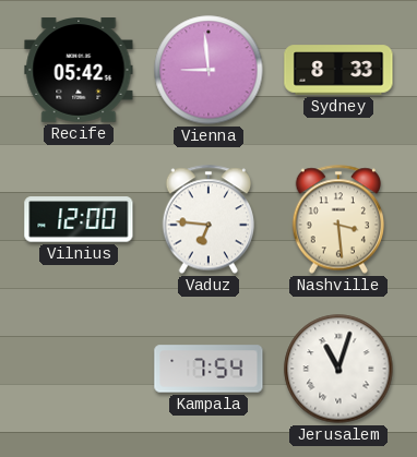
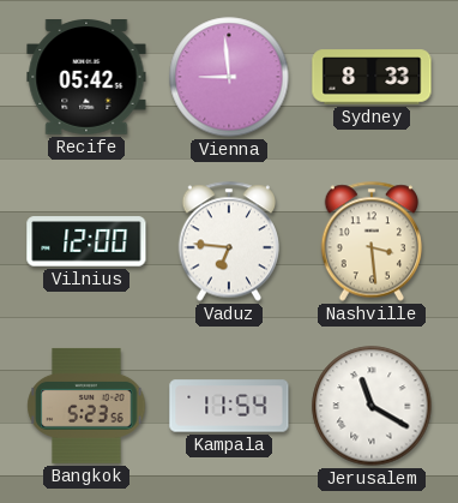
Bangkok: none -> 5:23 (86, 406)
Kampala: 7:54 -> 11:54 (229, 406)
Jerusalem: 11:03 -> 11:20 (372, 406)
